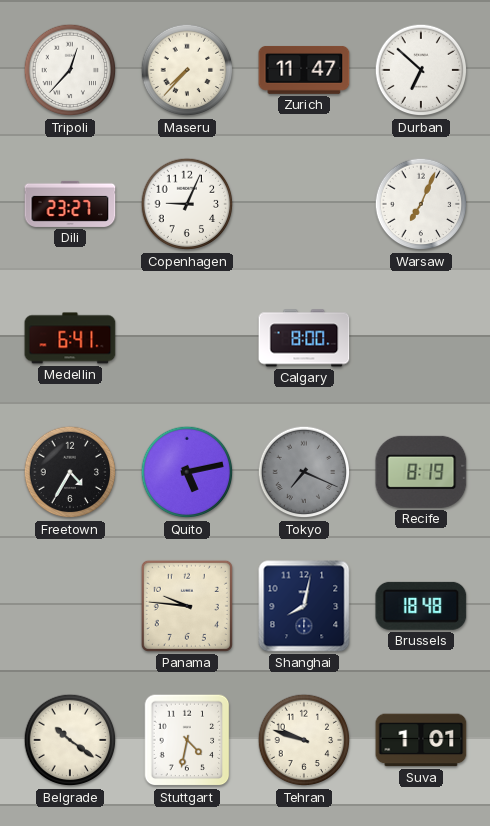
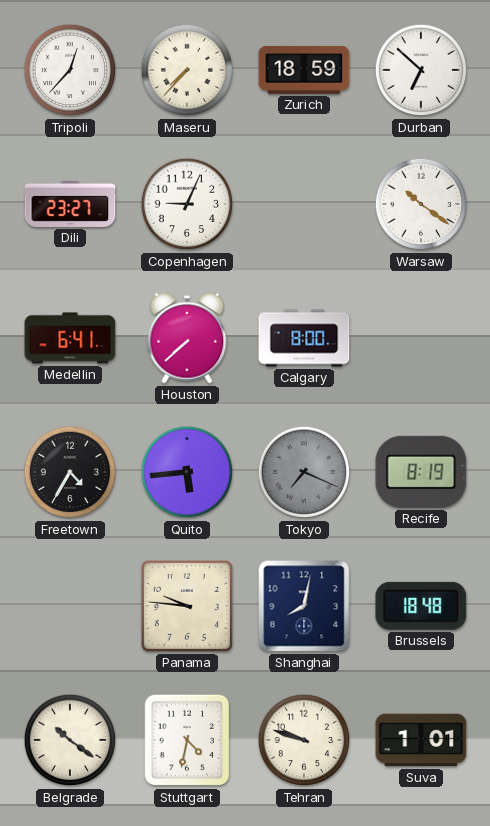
Zurich: 11:47 -> 18:59 (304, 70)
Warsaw: 7:04 -> 10:21 (421, 204)
Houston: none -> 7:38 (187, 338)
Quito: 5:13 -> 5:44 (187, 472)
